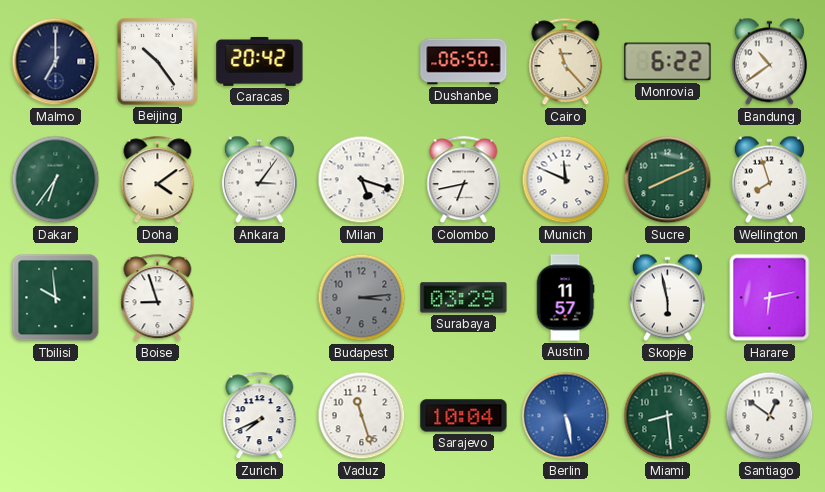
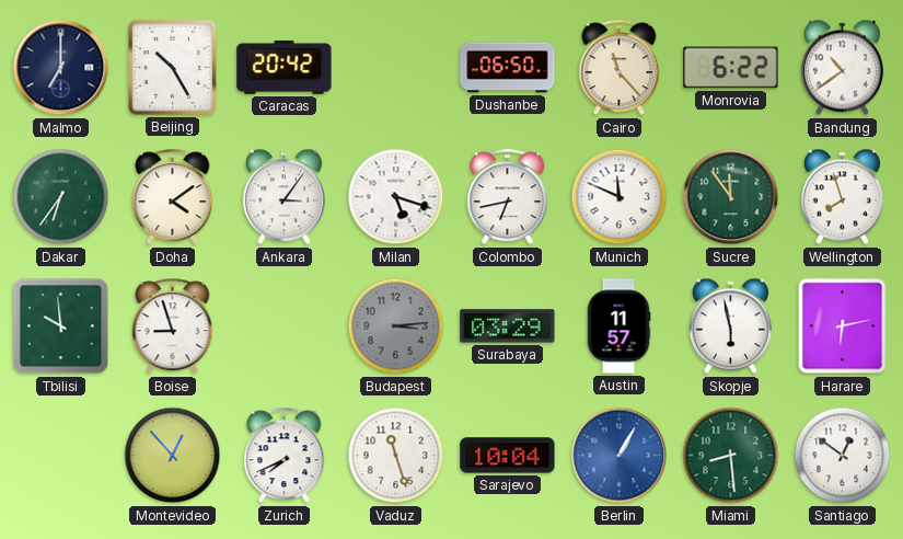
Beijing: 10:24 -> 10:25 (173, 68)
Sucre: 8:11 -> 11:54 (731, 197)
Montevideo: none -> 12:53 (173, 456)
Berlin: 5:28 -> 1:05 (620, 456)
